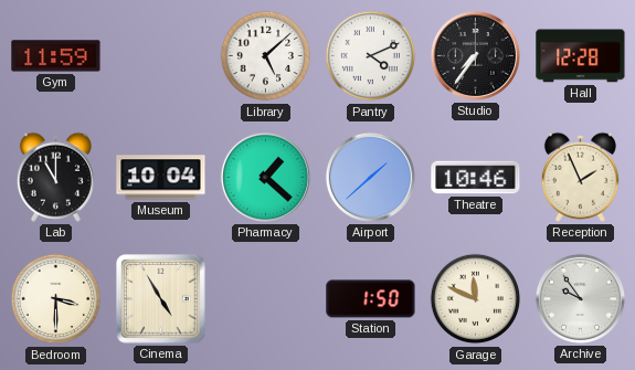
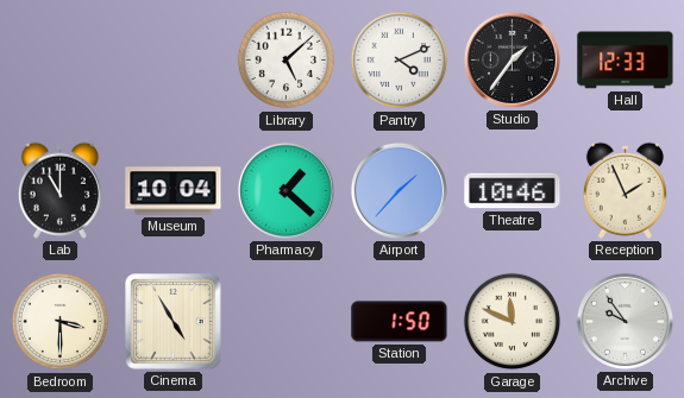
Gym: 11:59 -> none (56, 56)
Studio: 7:36 -> 1:36 (512, 59)
Hall: 12:28 -> 12:33 (626, 61)
Airport: 1:38 -> 1:37 (399, 190)
